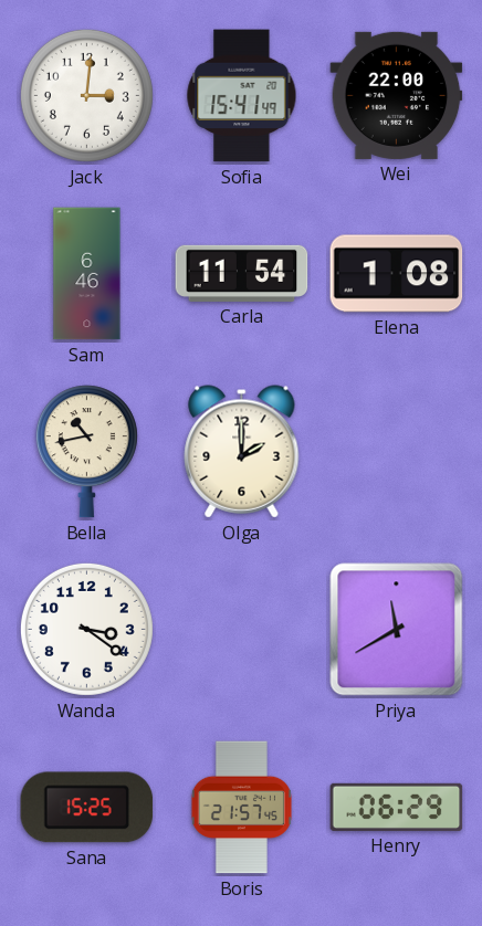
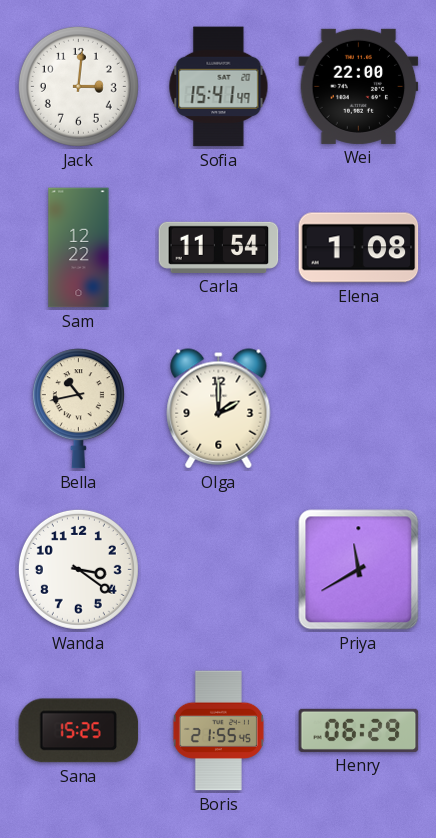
Sam: 6:46 -> 12:22 (79, 248)
Boris: 21:57 -> 21:55 (218, 731)
